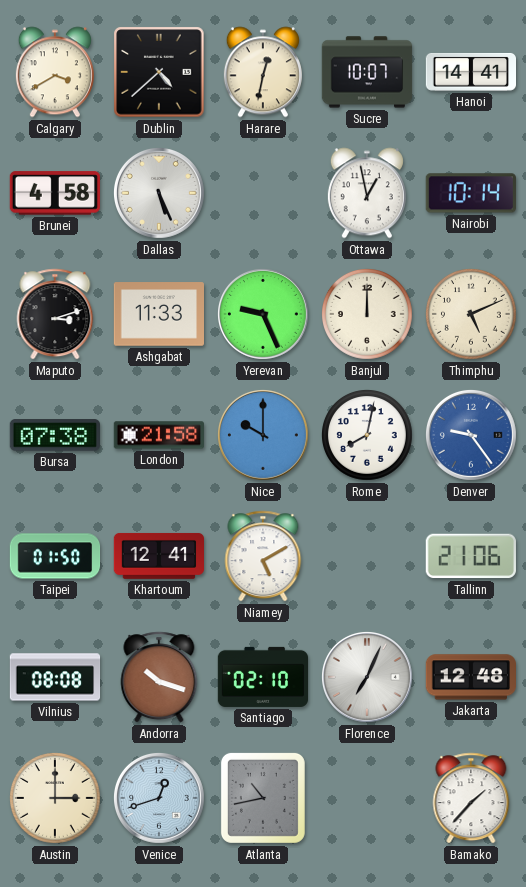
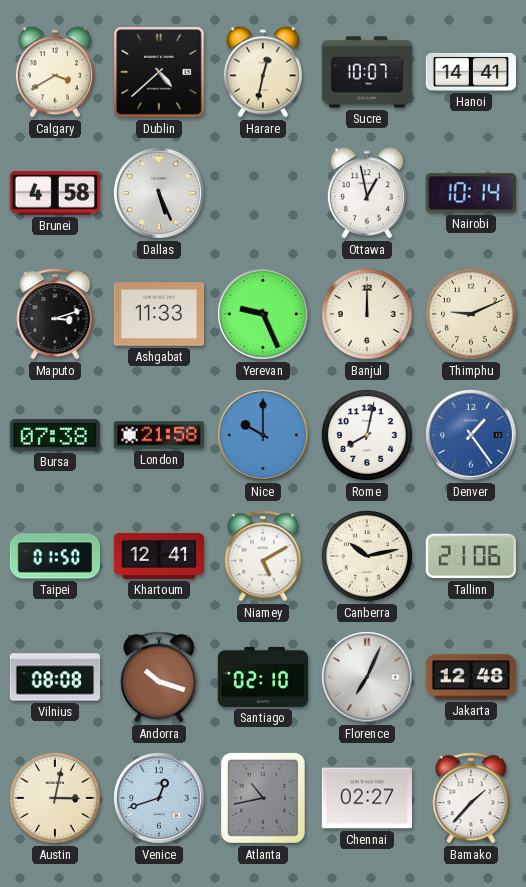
Thimphu: 5:11 -> 9:11 (472, 315)
Denver: 9:24 -> 1:24 (471, 435)
Canberra: none -> 10:13 (368, 557)
Austin: 3:00 -> 3:02 (56, 799)
Chennai: none -> 02:27 (366, 798)
